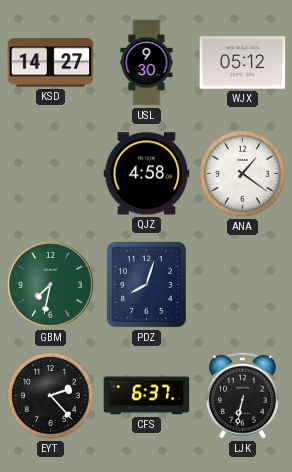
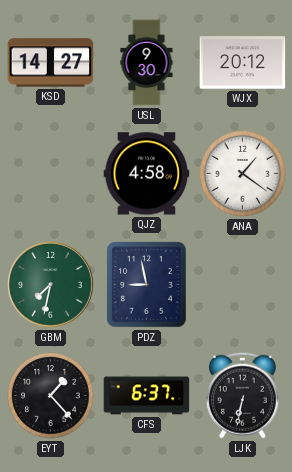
WJX: 05:12 -> 20:12 (243, 63)
PDZ: 8:03 -> 8:58 (147, 285)
EYT: 2:23 -> 1:23 (51, 396)
